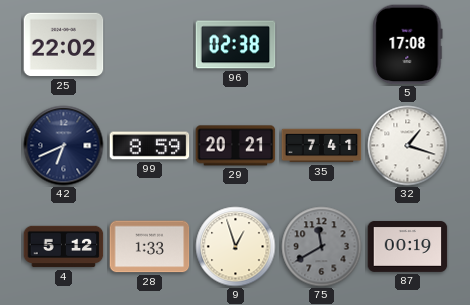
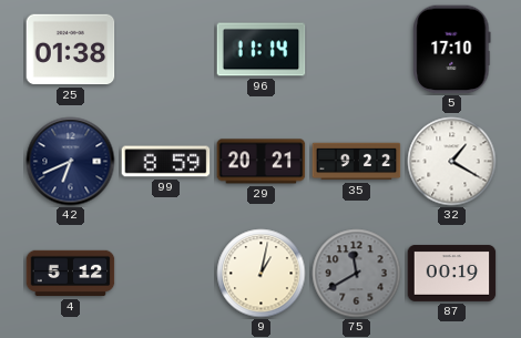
25: 22:02 -> 01:38 (71, 50)
96: 02:38 -> 11:14 (262, 50)
5: 17:08 -> 17:10 (452, 50)
35: 7:41 -> 9:22 (357, 162)
32: 1:18 -> 1:20 (452, 162)
28: 1:33 -> none (150, 247)
9: 12:57 -> 1:02 (262, 274)
